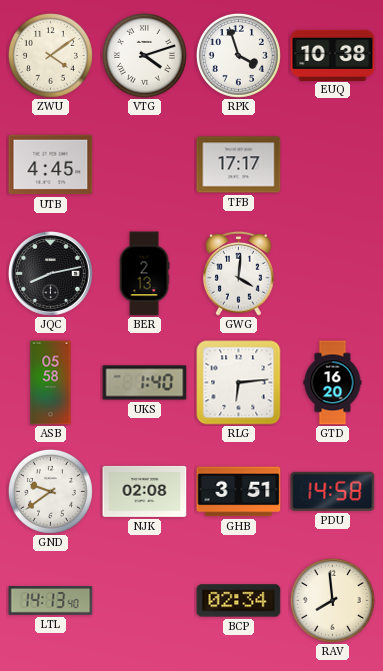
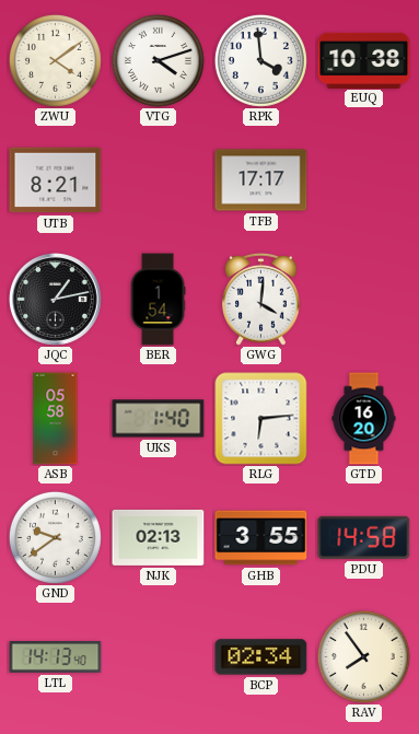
RPK: 3:57 -> 3:59 (260, 60)
UTB: 4:45 -> 8:21 (56, 180)
JQC: 8:13 -> 1:13 (56, 300)
BER: 2:13 -> 1:54 (158, 300)
NJK: 02:08 -> 02:13 (159, 537)
GHB: 3:51 -> 3:55 (261, 538)
RAV: 7:59 -> 7:54 (363, 656)
